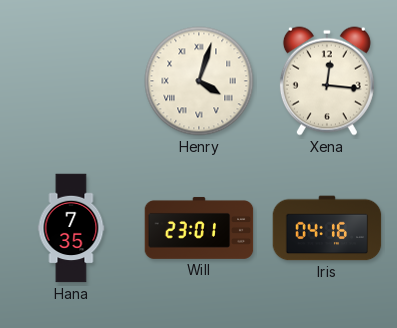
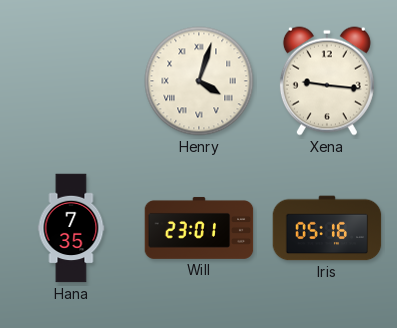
Xena: 12:16 -> 9:16 (327, 81)
Iris: 04:16 -> 05:16 (327, 228)
